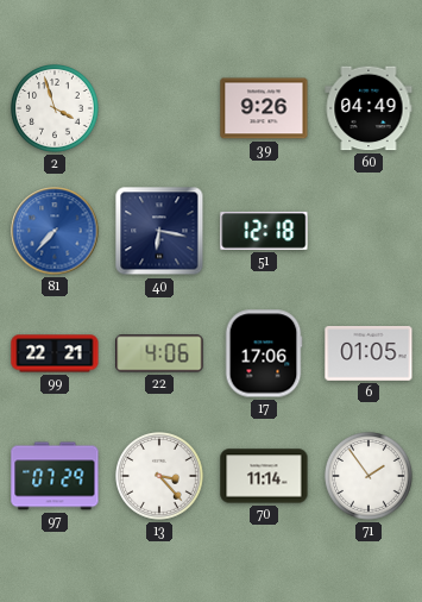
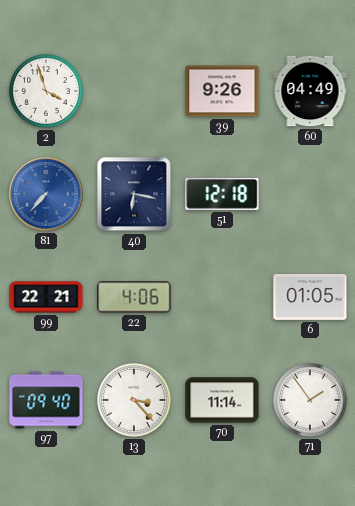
17: 17:06 -> none (264, 353)
97: 07:29 -> 09:40 (46, 400)
